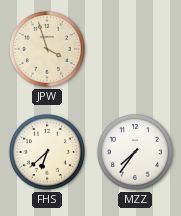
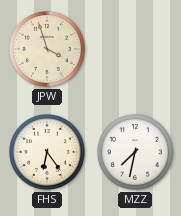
FHS: 6:38 -> 6:24 (48, 153)
MZZ: 7:36 -> 7:32 (136, 153)
